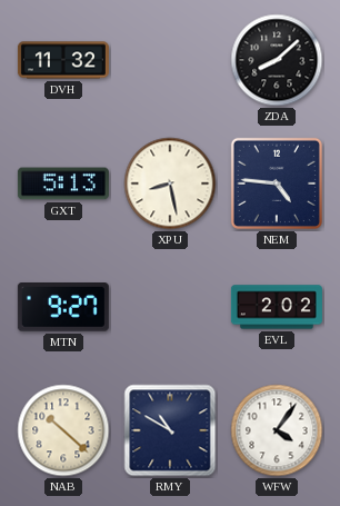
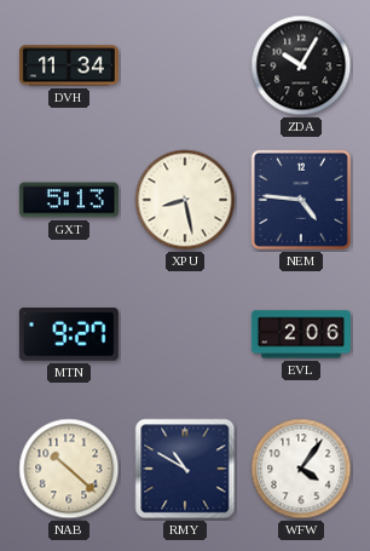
DVH: 11:32 -> 11:34 (69, 65)
ZDA: 8:08 -> 10:05 (301, 65)
EVL: 2:02 -> 2:06 (301, 334)
